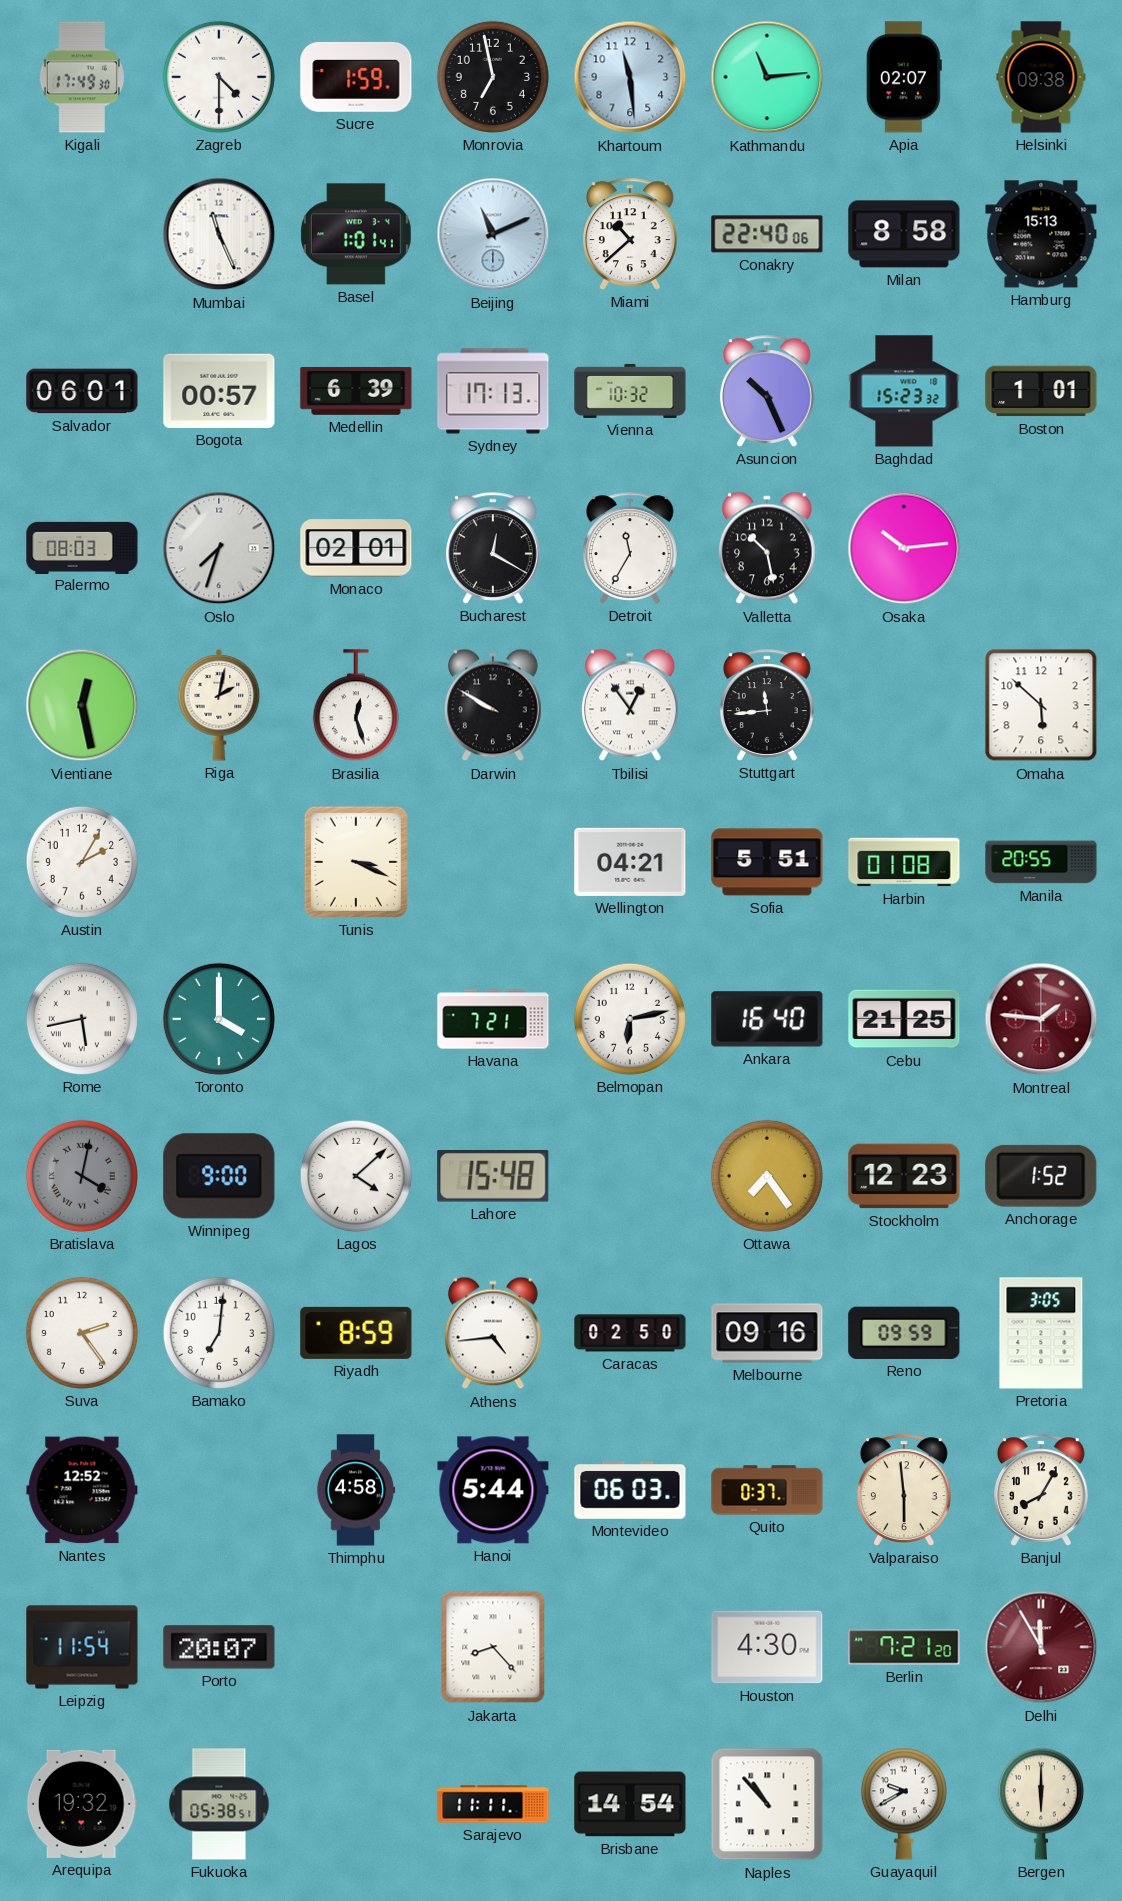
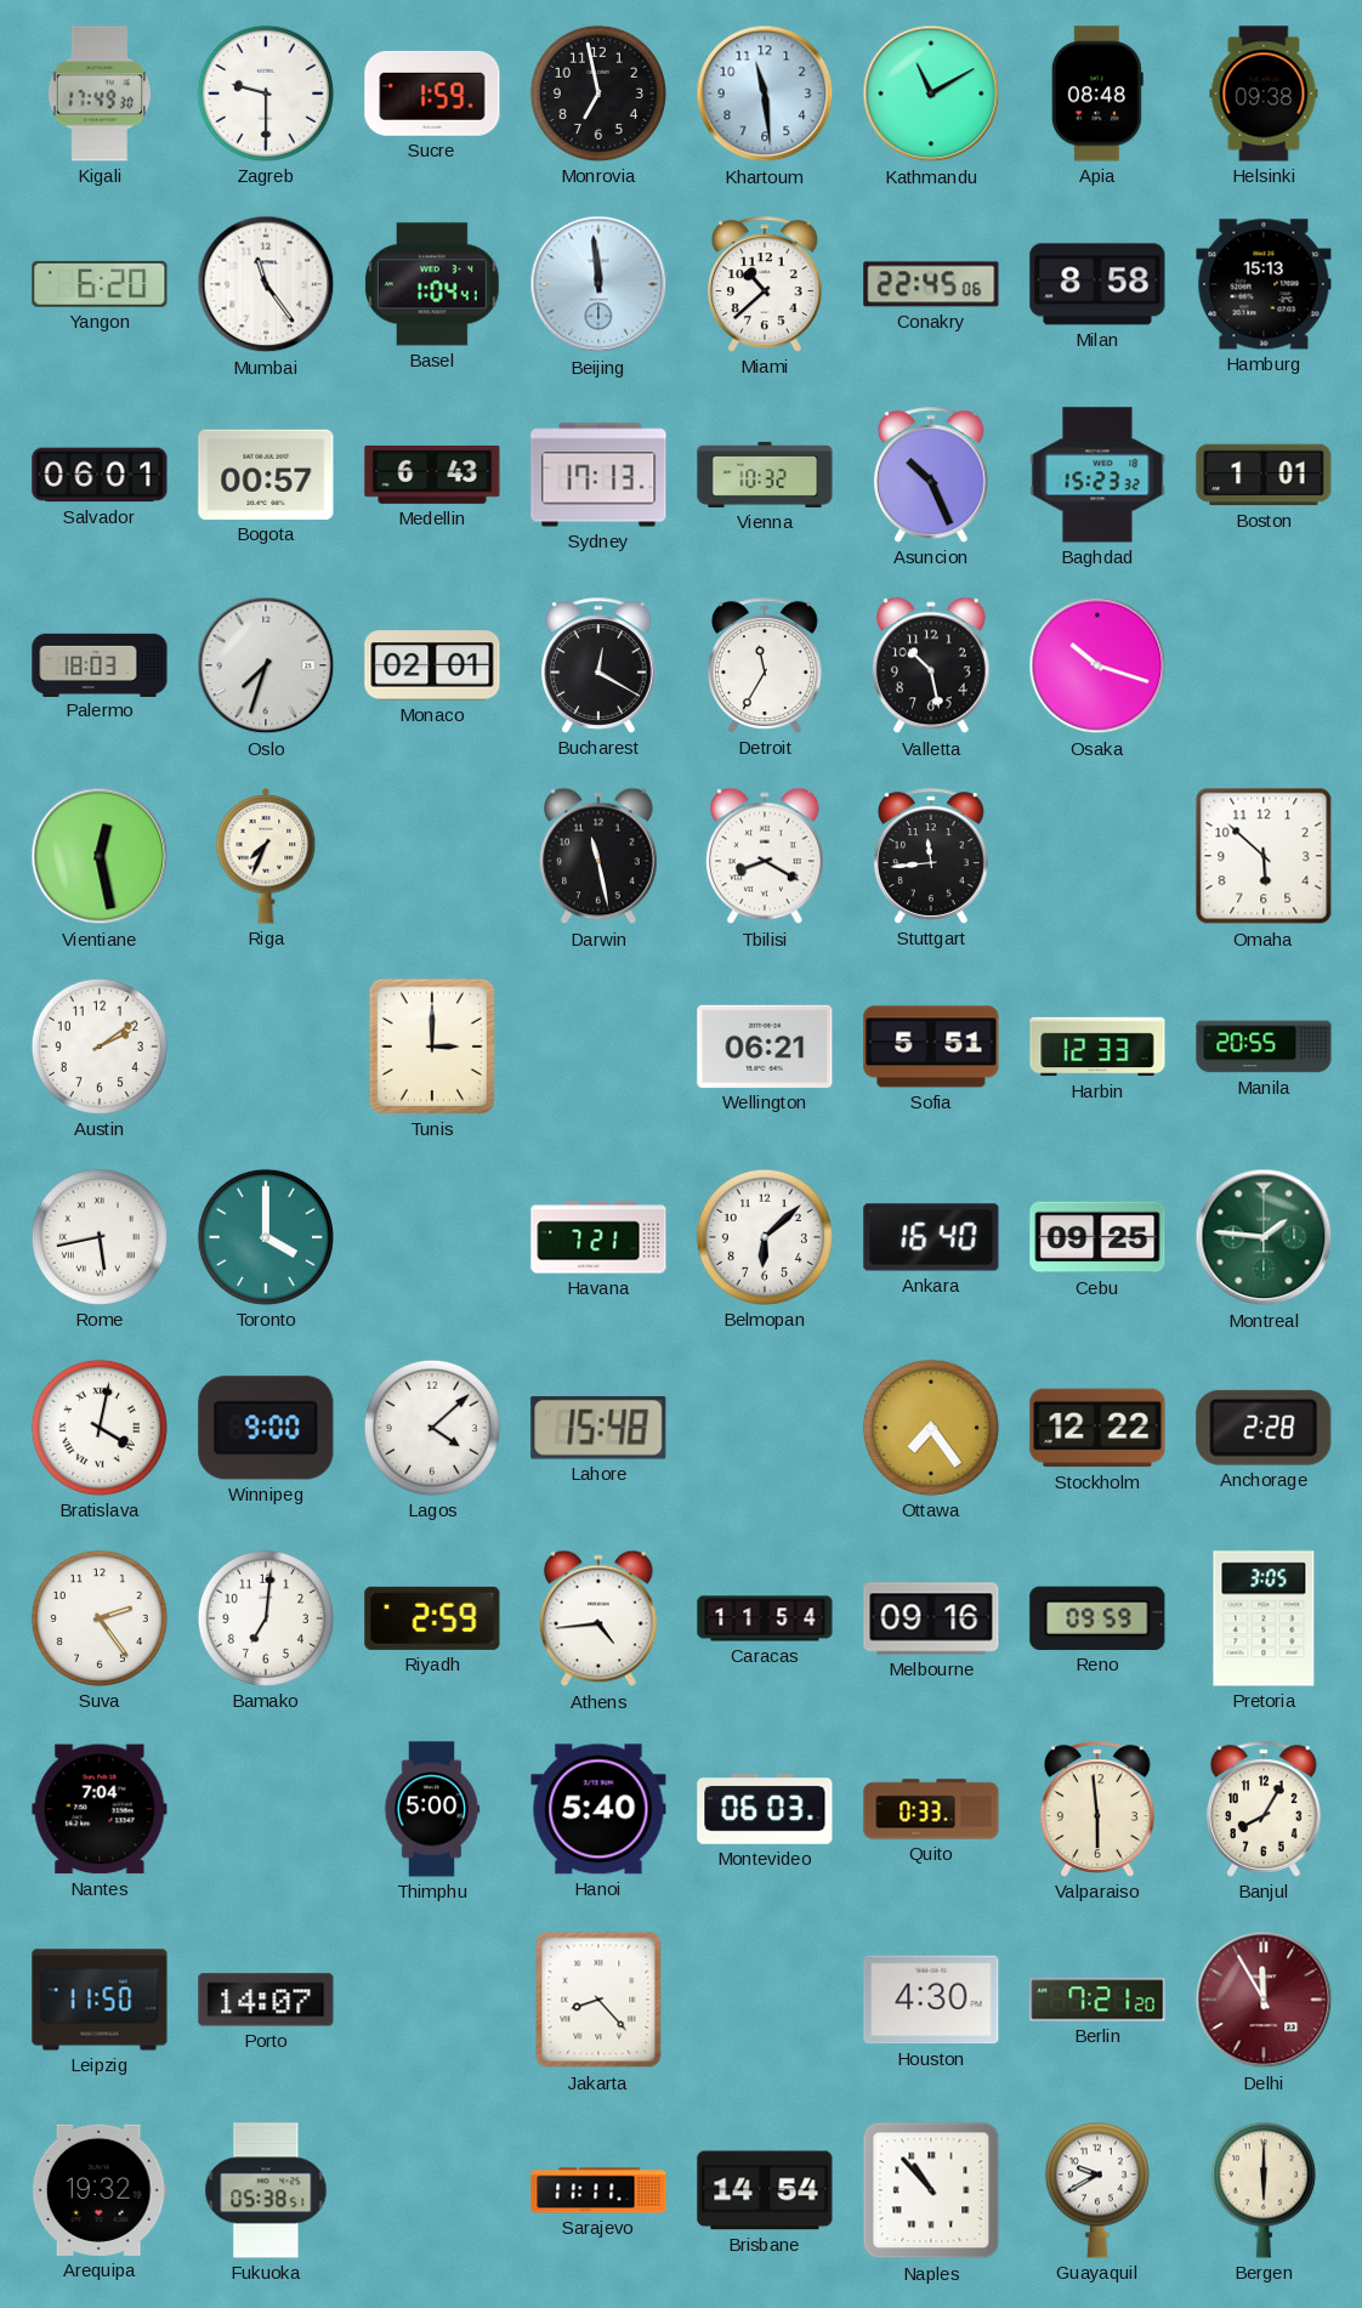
Zagreb: 4:30 -> 9:30 (266, 93)
Kathmandu: 11:14 -> 11:10 (931, 93)
Apia: 02:07 -> 08:48 (1097, 93)
Yangon: none -> 6:20 (100, 284)
Mumbai: 11:26 -> 11:24 (266, 284)
Basel: 1:01 -> 1:04 (432, 284)
Beijing: 11:11 -> 11:59 (598, 284)
Conakry: 22:40 -> 22:45 (931, 284)
Medellin: 6:39 -> 6:43 (432, 475)
Palermo: 08:03 -> 18:03 (100, 664)
Osaka: 10:14 -> 10:18 (1097, 665)
Riga: 2:02 -> 7:34 (266, 856)
Brasilia: 12:27 -> none (356, 706)
Darwin: 9:50 -> 11:28 (600, 856)
Tbilisi: 12:54 -> 8:20 (766, 856)
Austin: 2:05 -> 2:09 (100, 1047)
Tunis: 3:19 -> 3:00 (432, 1047)
Wellington: 04:21 -> 06:21 (765, 1047)
Harbin: 01:08 -> 12:33 (1097, 1047)
Belmopan: 6:13 -> 6:08 (765, 1237)
Cebu: 21:25 -> 09:25 (1097, 1237)
Montreal dial: burgundy -> green (1264, 1237)
Bratislava dial: grey -> white (100, 1428)
Stockholm: 12:23 -> 12:22 (1097, 1428)
Anchorage: 1:52 -> 2:28 (1264, 1428)
Riyadh: 8:59 -> 2:59 (432, 1618)
Caracas: 02:50 -> 11:54 (765, 1618)
Nantes: 12:52 -> 7:04 (100, 1809)
Thimphu: 4:58 -> 5:00 (432, 1809)
Hanoi: 5:44 -> 5:40 (598, 1809)
Quito: 0:37 -> 0:33 (931, 1809)
Leipzig: 11:54 -> 11:50 (100, 2000)
Porto: 20:07 -> 14:07 (266, 2000)
